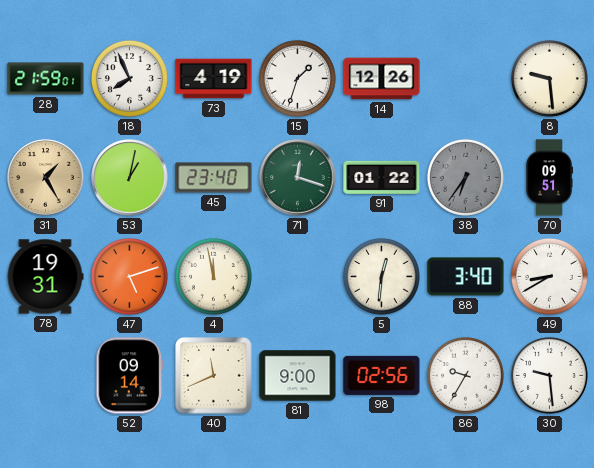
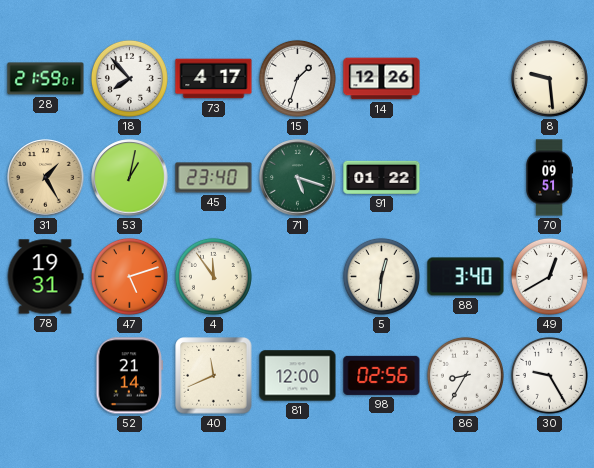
18: 7:56 -> 7:53 (129, 78)
73: 4:19 -> 4:17 (214, 79)
71: 12:18 -> 5:18 (298, 178)
38: 6:36 -> none (465, 177)
4: 11:58 -> 11:54 (213, 276)
49: 8:40 -> 12:40 (549, 276)
52: 09:14 -> 21:14 (130, 376)
81: 9:00 -> 12:00 (298, 376)
86: 9:35 -> 8:35 (465, 375)
30: 9:29 -> 9:25 (549, 375)
